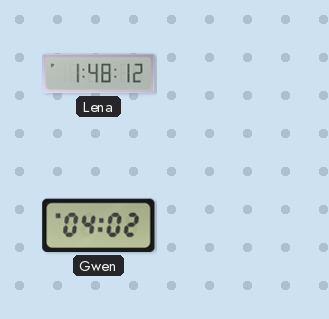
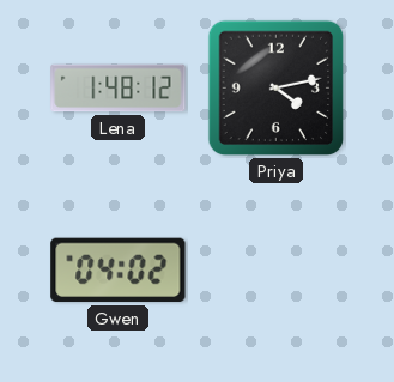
Priya: none -> 4:13 (277, 89)
